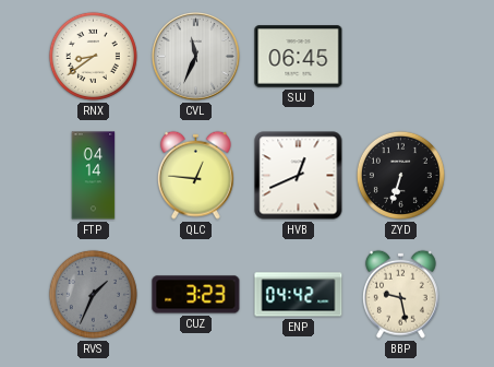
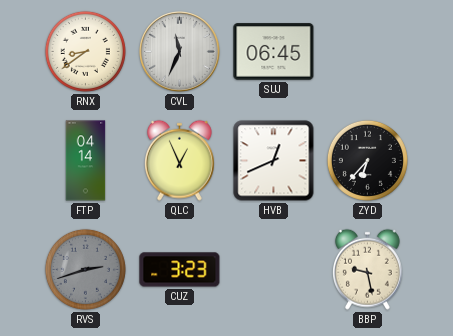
QLC: 12:46 -> 12:56 (179, 160)
ZYD: 6:33 -> 6:37 (367, 160)
RVS: 1:34 -> 2:42 (85, 269)
ENP: 04:42 -> none (299, 295)
